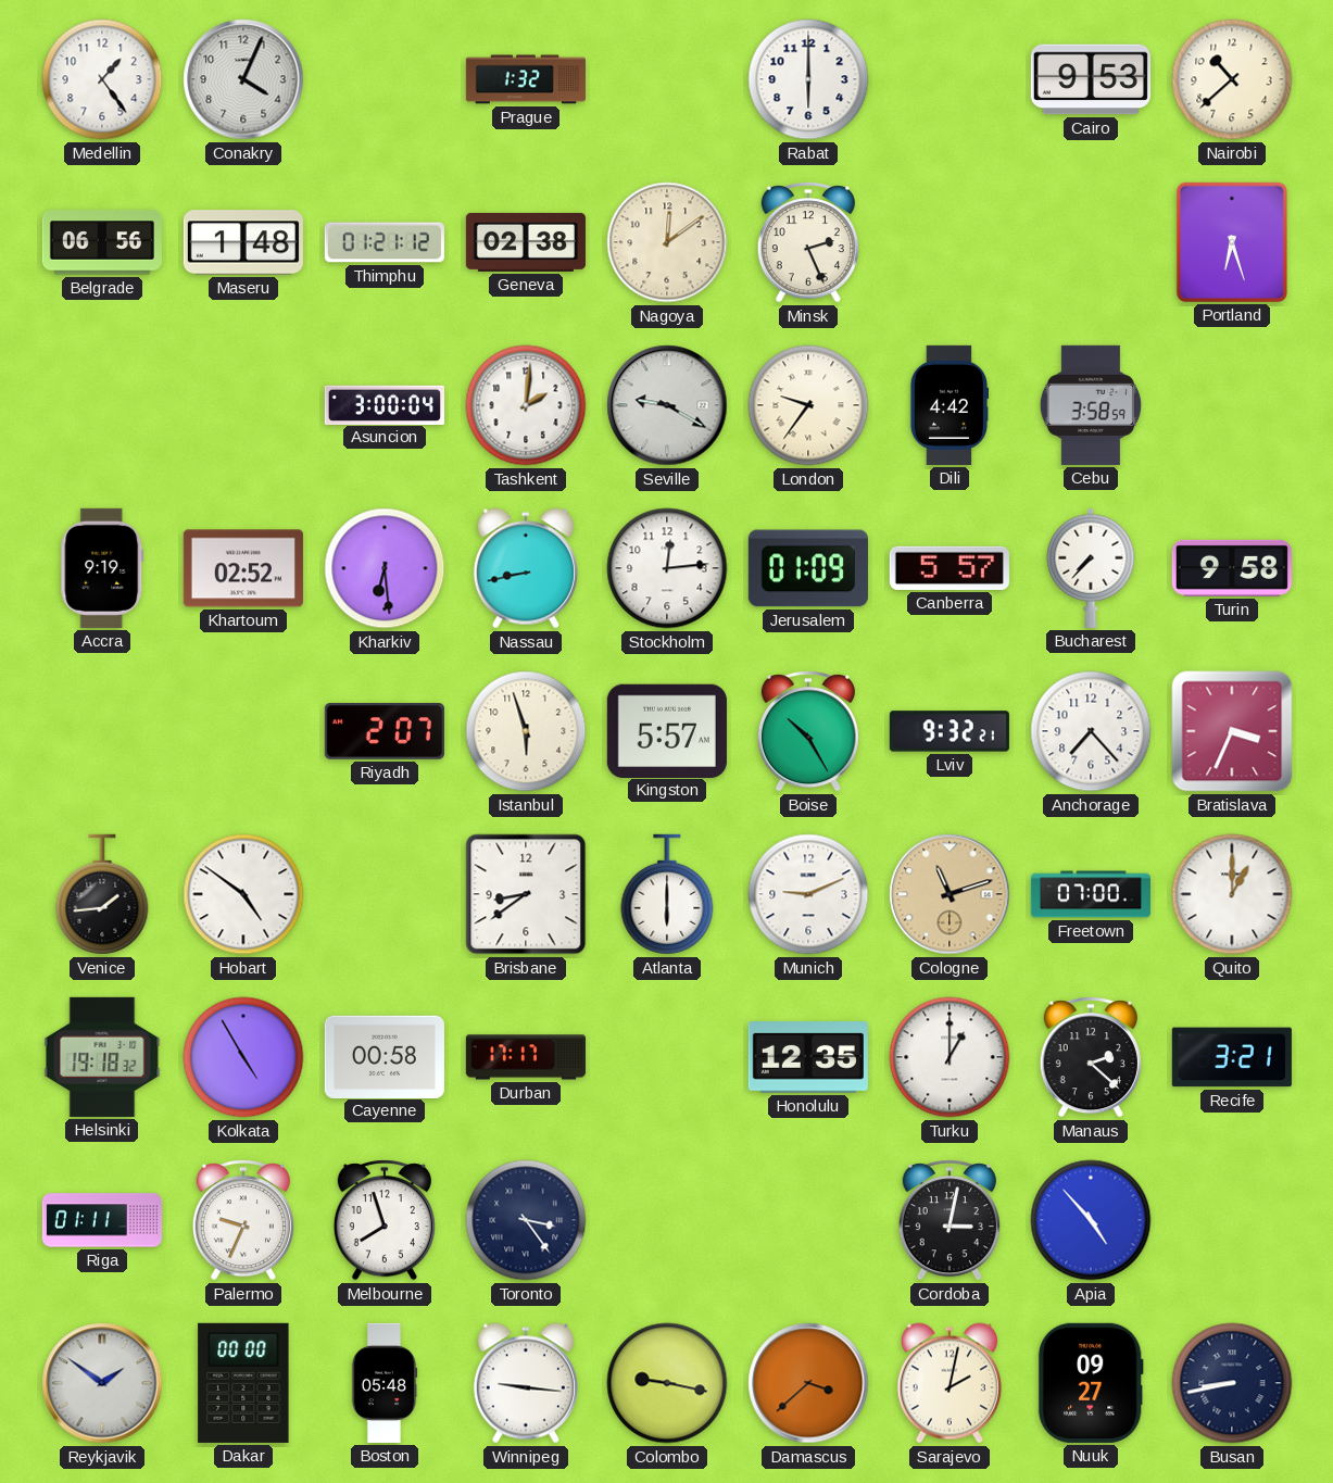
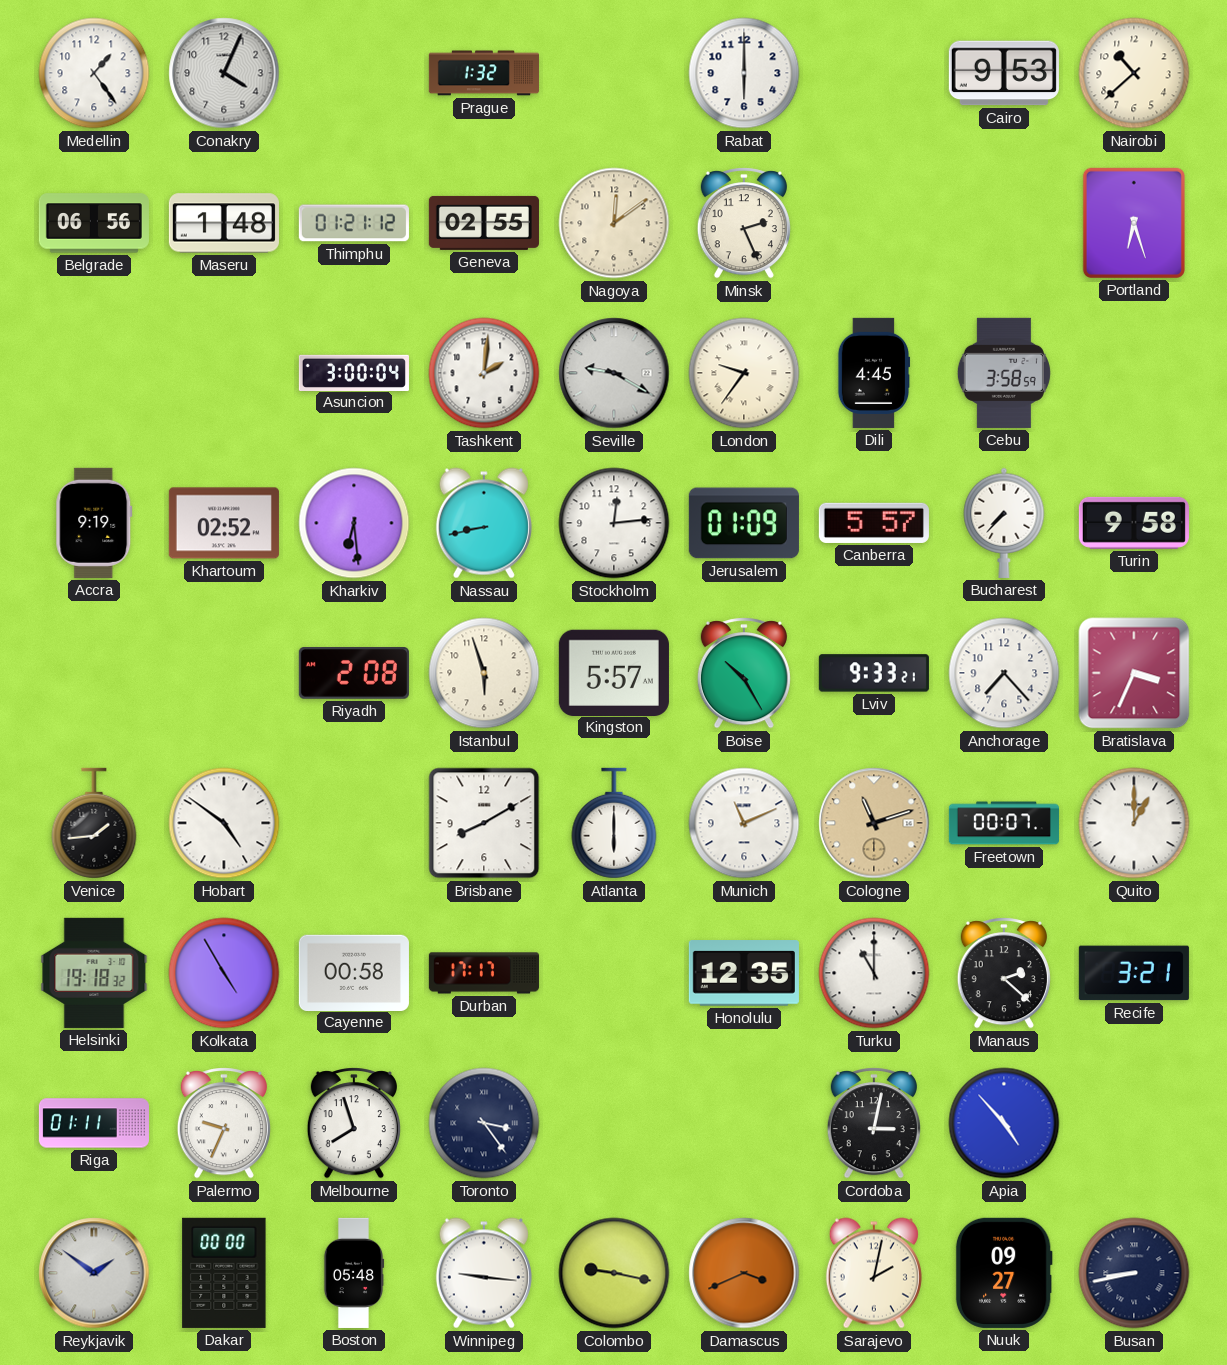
Geneva: 02:38 -> 02:55 (484, 223)
Dili: 4:42 -> 4:45 (874, 373)
Riyadh: 2:07 -> 2:08 (354, 673)
Lviv: 9:32 -> 9:33 (874, 673)
Brisbane: 8:39 -> 8:10 (484, 823)
Munich: 9:11 -> 11:11 (744, 823)
Freetown: 07:00 -> 00:07 (1004, 823)
Turku: 1:00 -> 11:00 (874, 973)
Damascus: 3:38 -> 3:41 (744, 1273)
